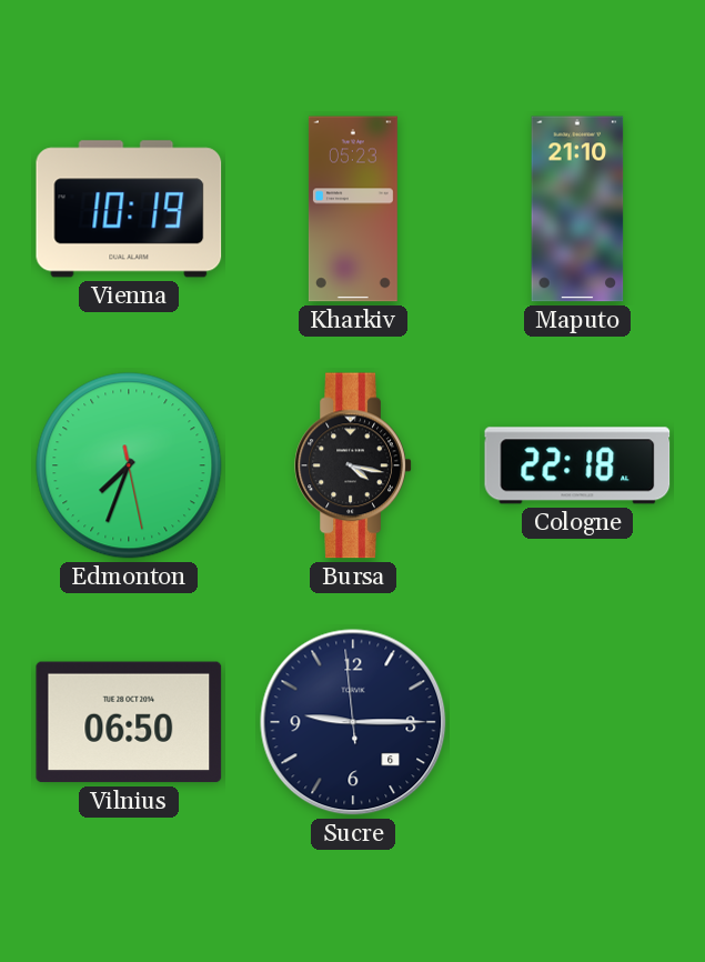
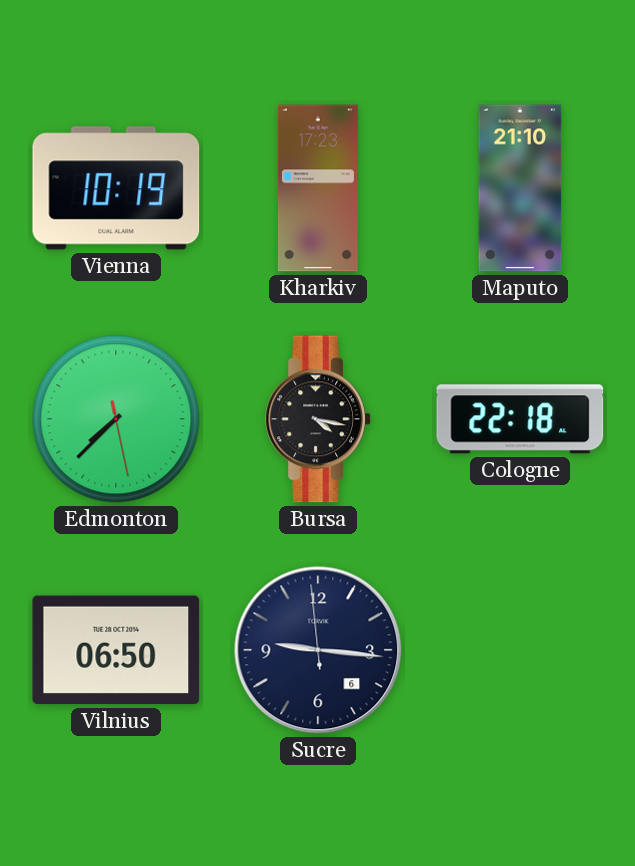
Kharkiv: 05:23 -> 17:23 (318, 188)
Edmonton: 7:33 -> 7:37 (116, 419)
Sucre: 9:14 -> 9:15 (318, 650)
